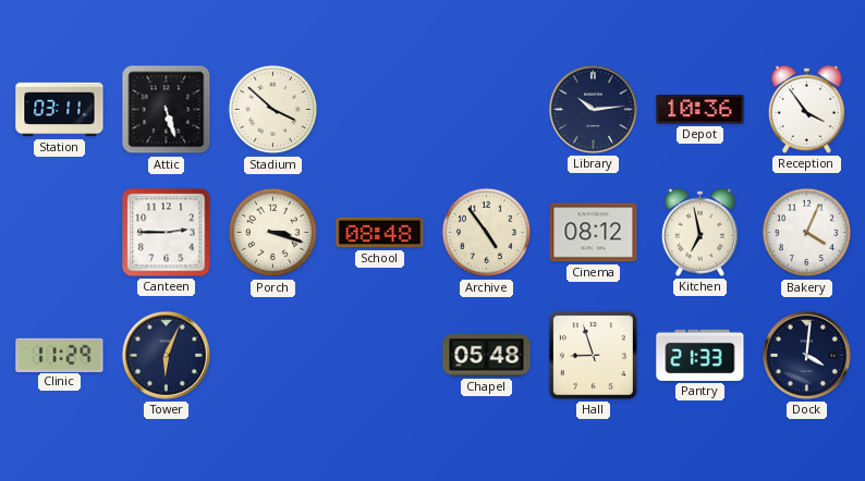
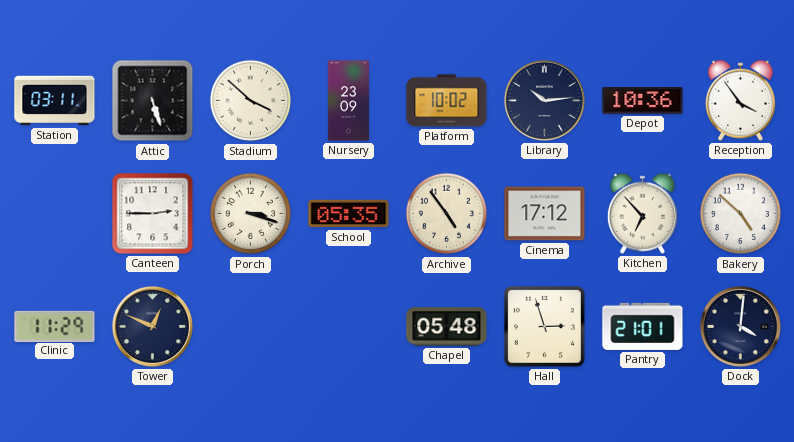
Nursery: none -> 23:09 (348, 101)
Platform: none -> 10:02 (447, 101)
School: 08:48 -> 05:35 (349, 214)
Cinema: 08:12 -> 17:12 (545, 214)
Kitchen: 6:58 -> 6:53 (642, 213)
Bakery: 4:04 -> 4:52 (741, 214)
Tower: 6:04 -> 12:49 (152, 326)
Hall: 8:57 -> 2:57 (544, 326)
Pantry: 21:33 -> 21:01 (643, 326)
